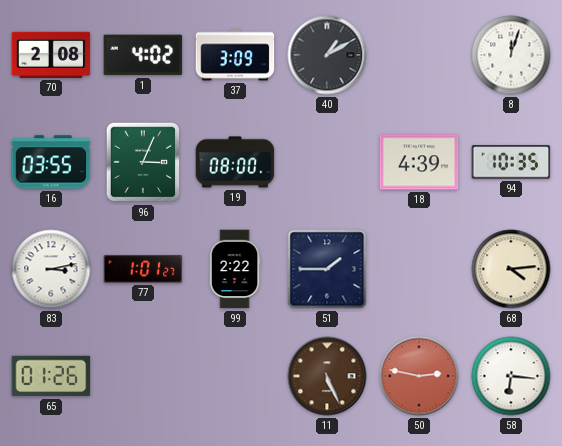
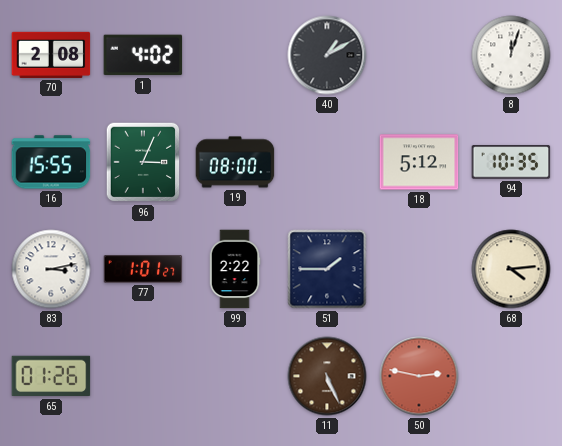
37: 3:09 -> none (235, 55)
16: 03:55 -> 15:55 (51, 162)
18: 4:39 -> 5:12 (419, 162)
58: 6:16 -> none (511, 376)
